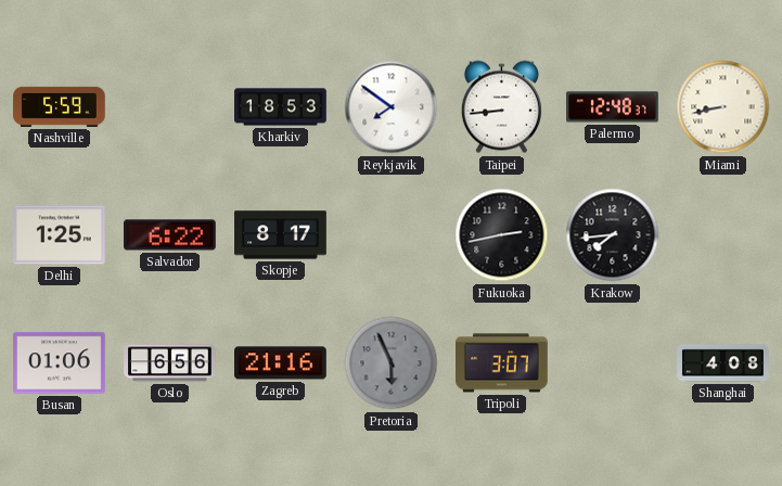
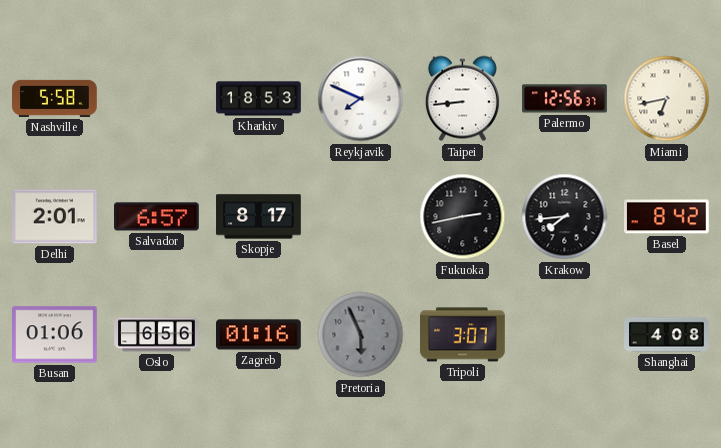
Nashville: 5:59 -> 5:58 (55, 98)
Reykjavik: 7:51 -> 7:49 (361, 99)
Palermo: 12:48 -> 12:56 (565, 99)
Miami: 8:43 -> 6:43 (667, 99)
Delhi: 1:25 -> 2:01 (55, 217)
Salvador: 6:22 -> 6:57 (157, 217)
Basel: none -> 8:42 (667, 217)
Zagreb: 21:16 -> 01:16 (259, 335)
